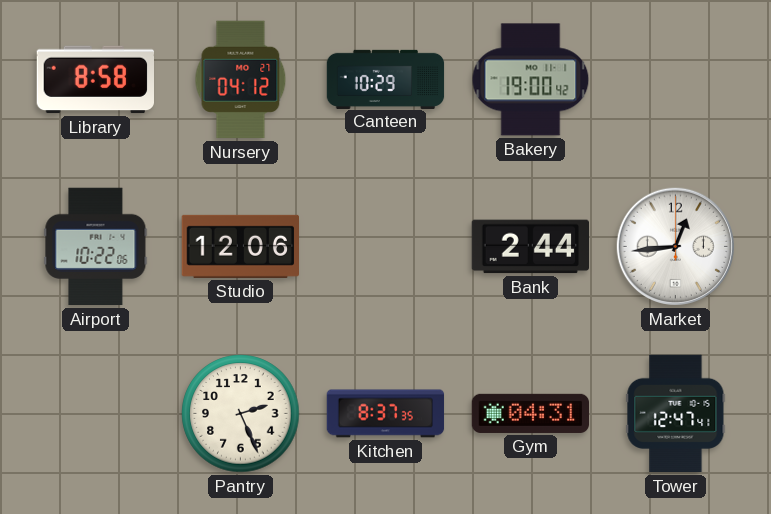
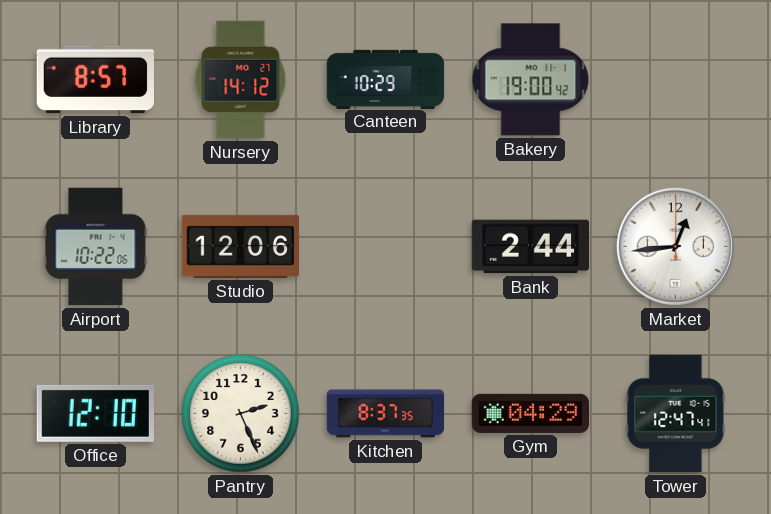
Library: 8:58 -> 8:57 (95, 80)
Nursery: 04:12 -> 14:12 (241, 80)
Office: none -> 12:10 (95, 413)
Gym: 04:31 -> 04:29 (531, 413)
